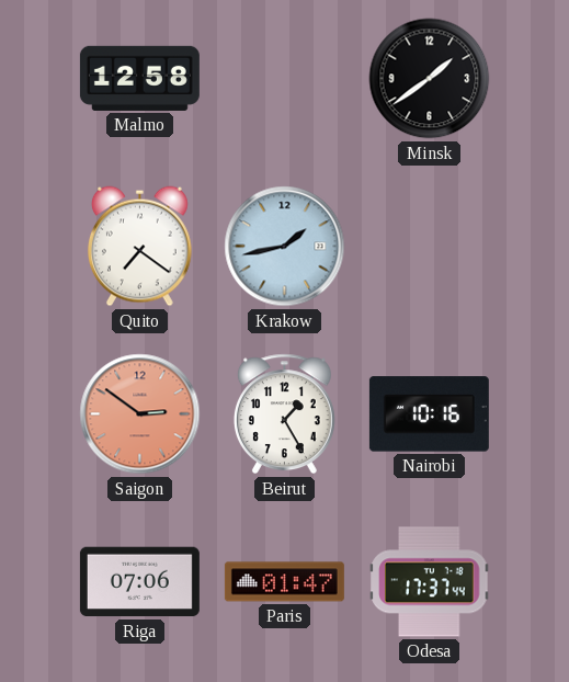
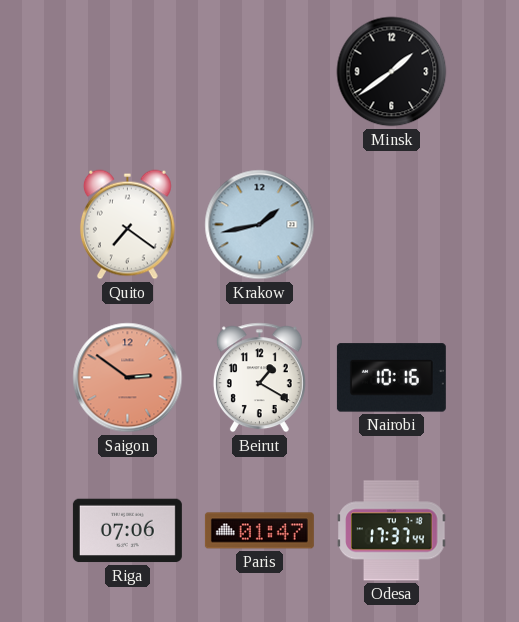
Malmo: 12:58 -> none (139, 78)
Beirut: 1:25 -> 1:20 (259, 378)
